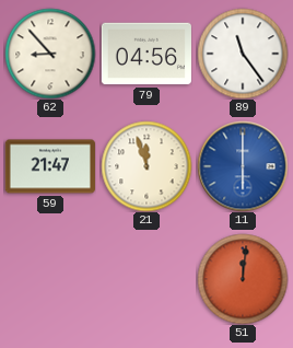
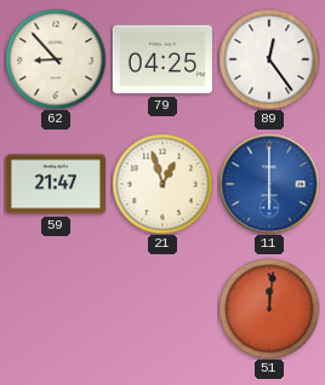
79: 04:56 -> 04:25 (162, 59)
89: 11:24 -> 12:24 (269, 59)
21: 11:57 -> 12:57 (162, 184)
